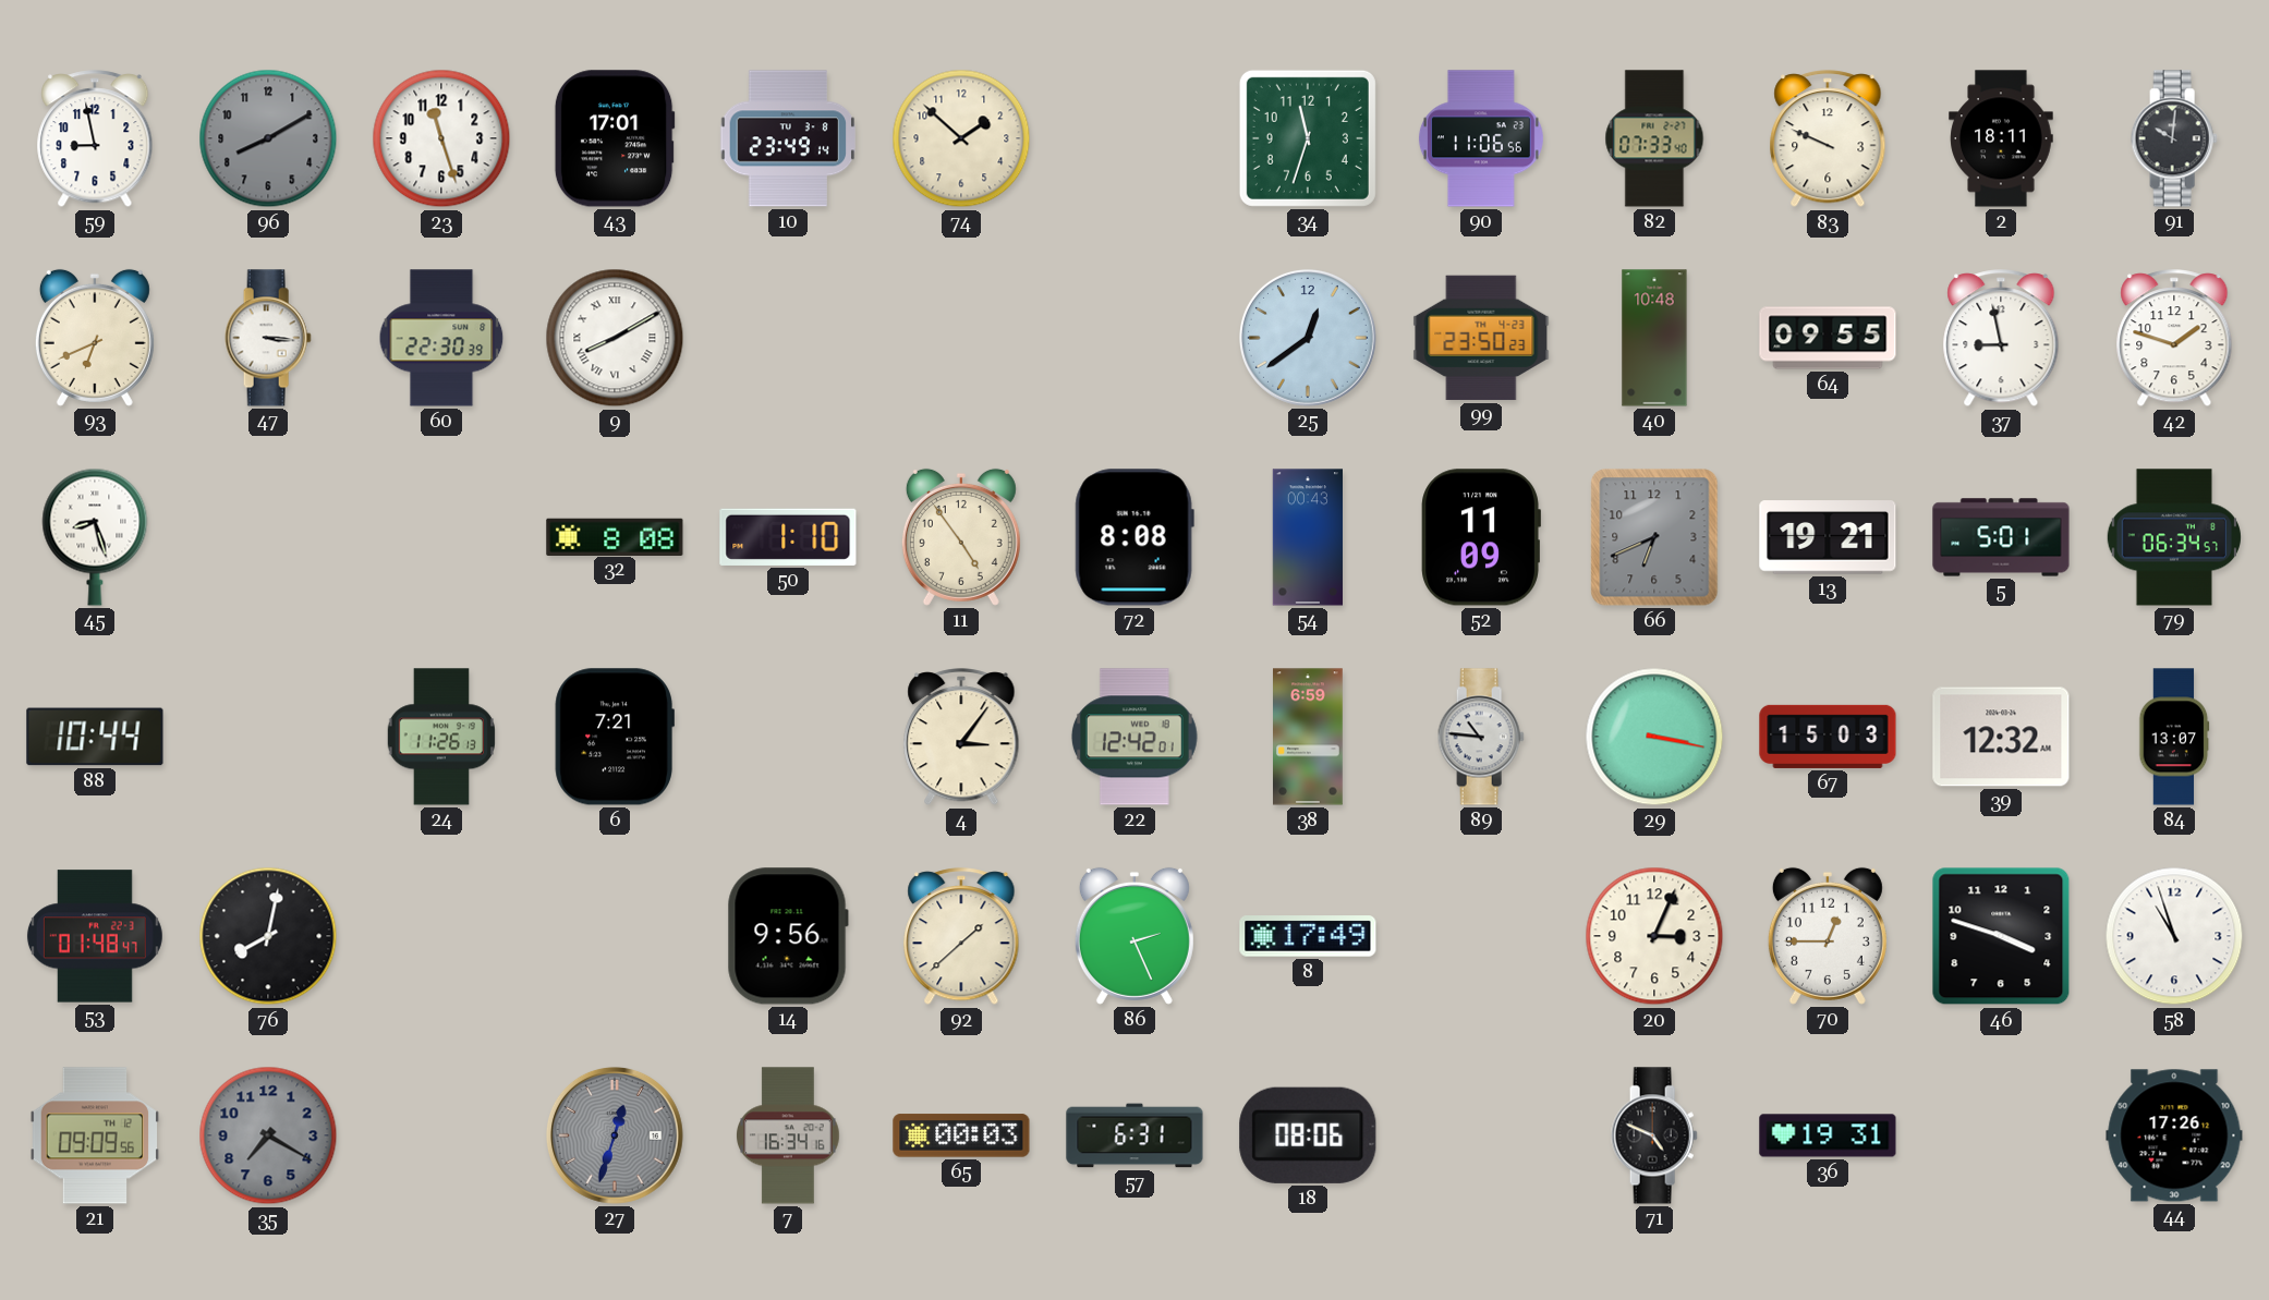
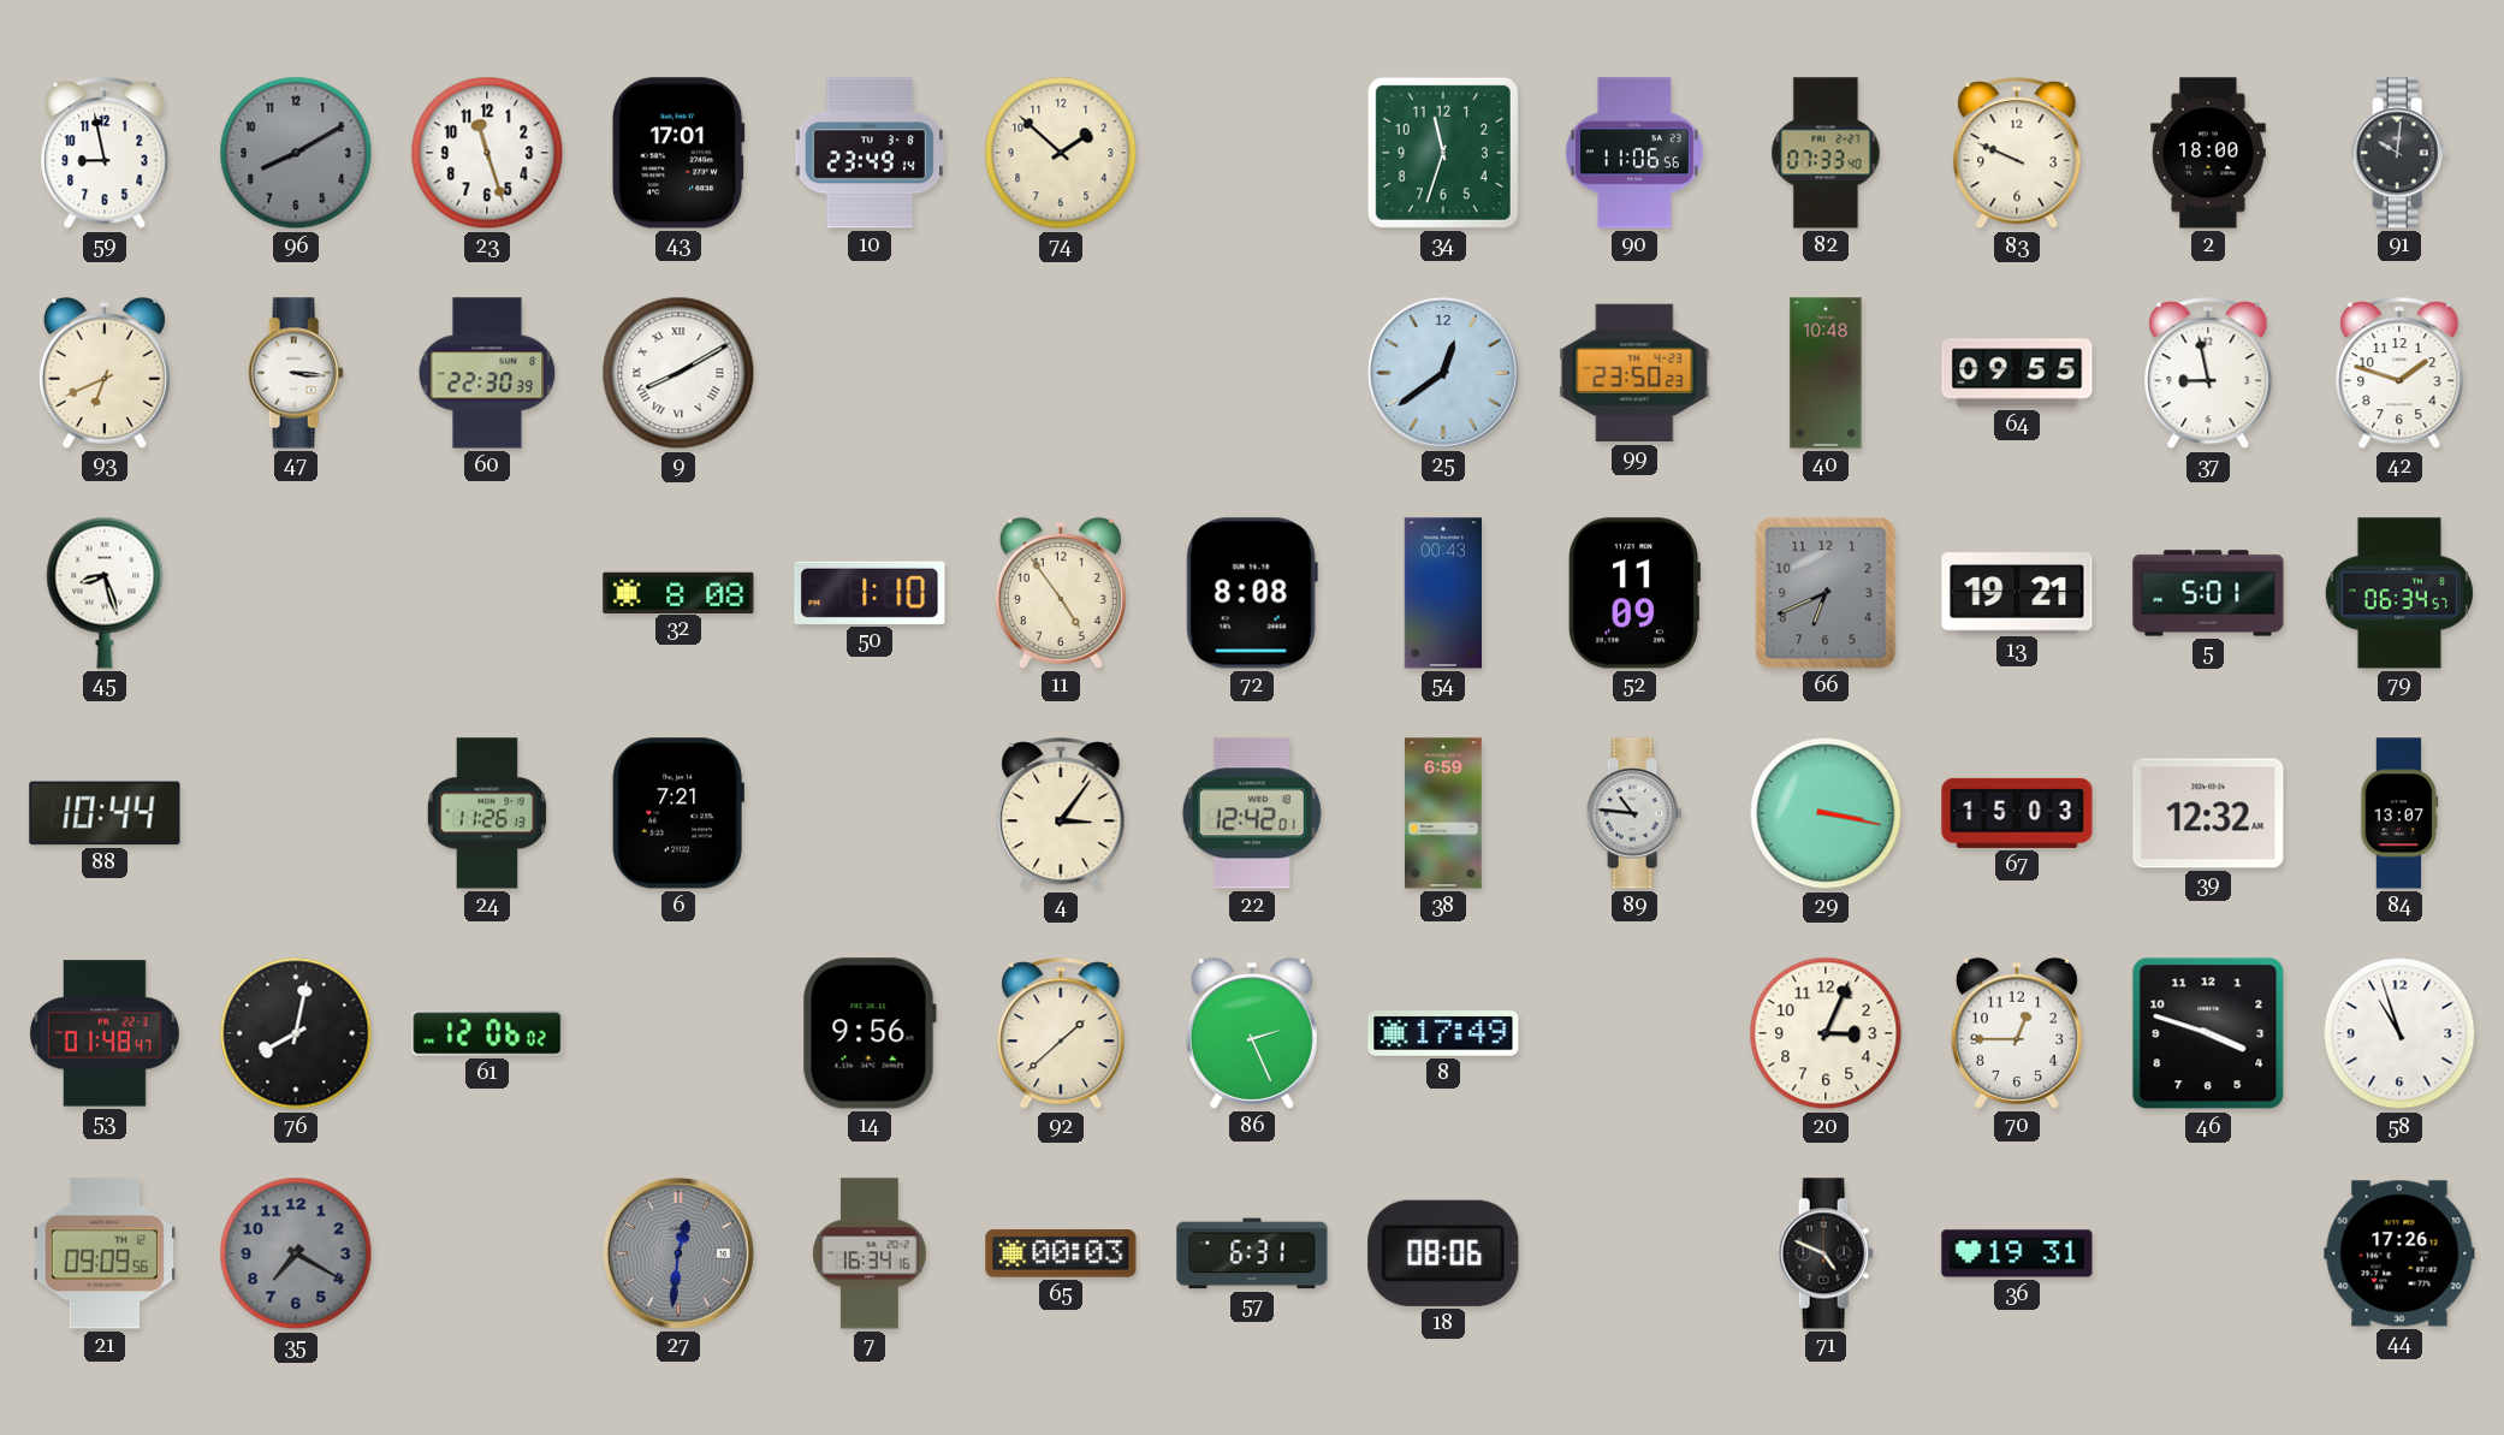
2: 18:11 -> 18:00 (2208, 153)
61: none -> 12:06 (487, 1033)
27: 12:33 -> 12:31 (678, 1253)
